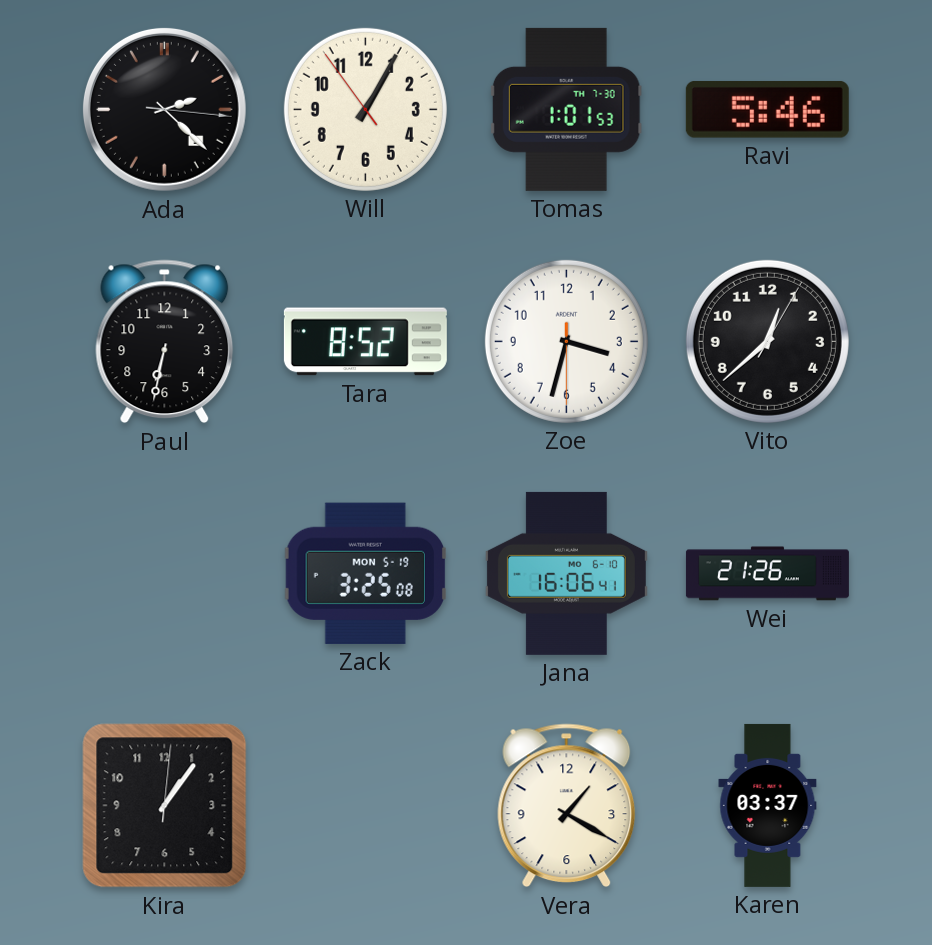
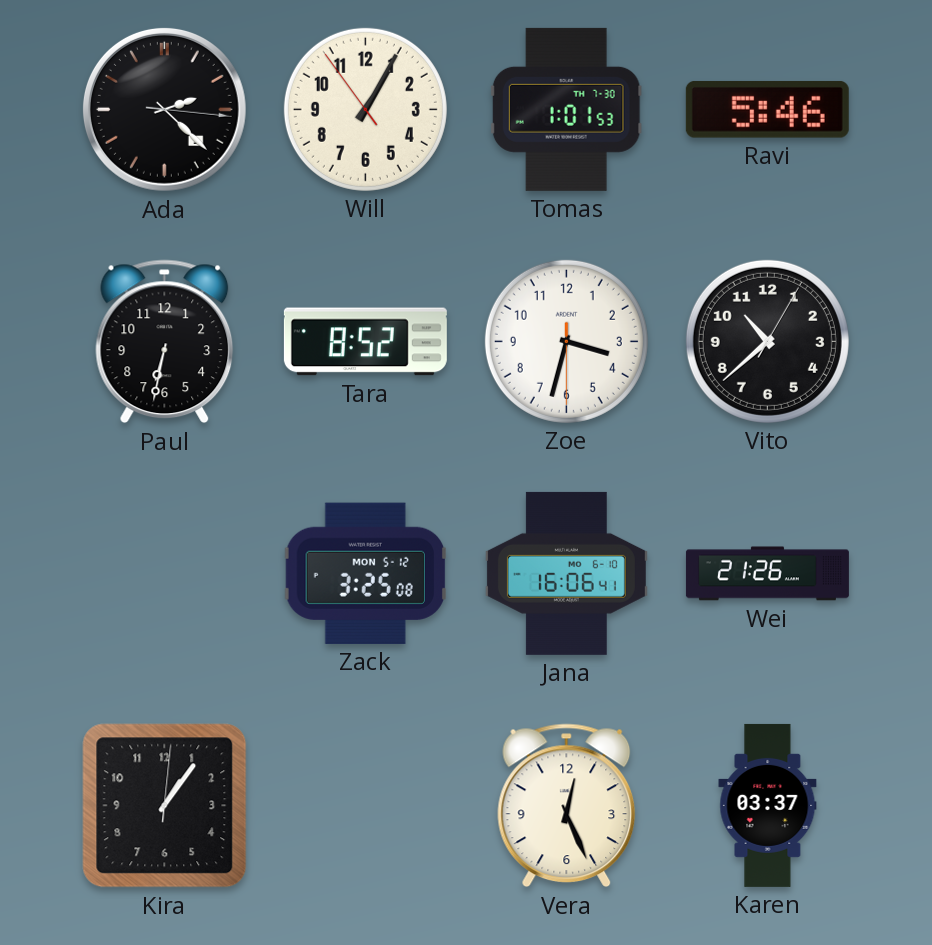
Vito: 12:38 -> 10:38 (767, 341)
Zack date: MON 5-19 -> MON 5-12 (365, 573)
Vera: 1:20 -> 12:26 (567, 806)
